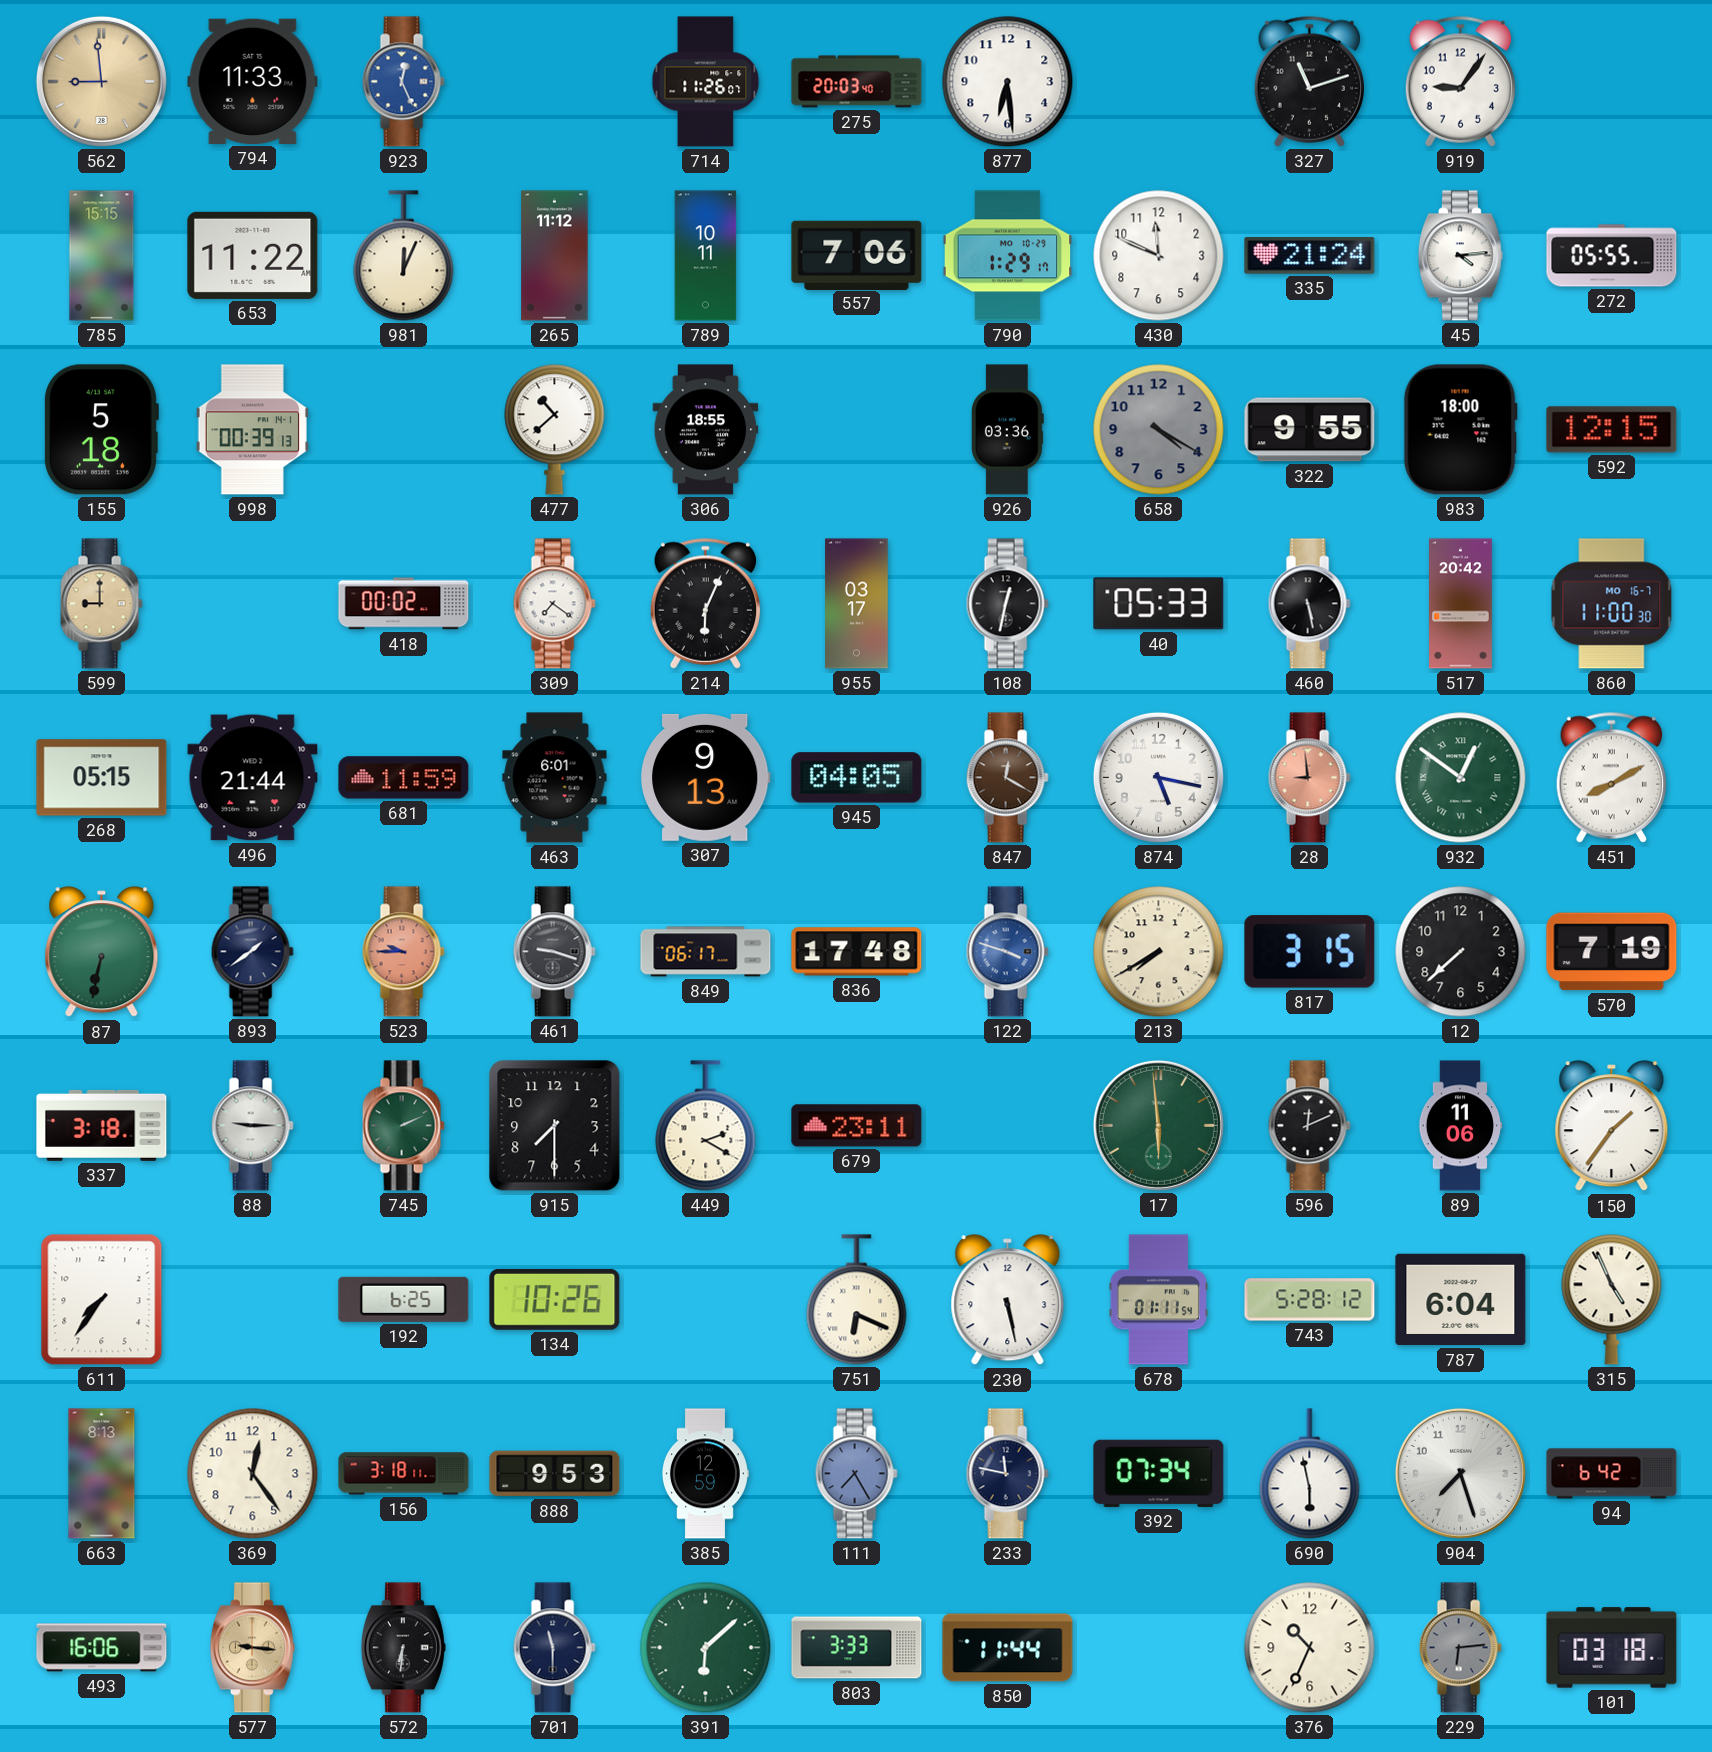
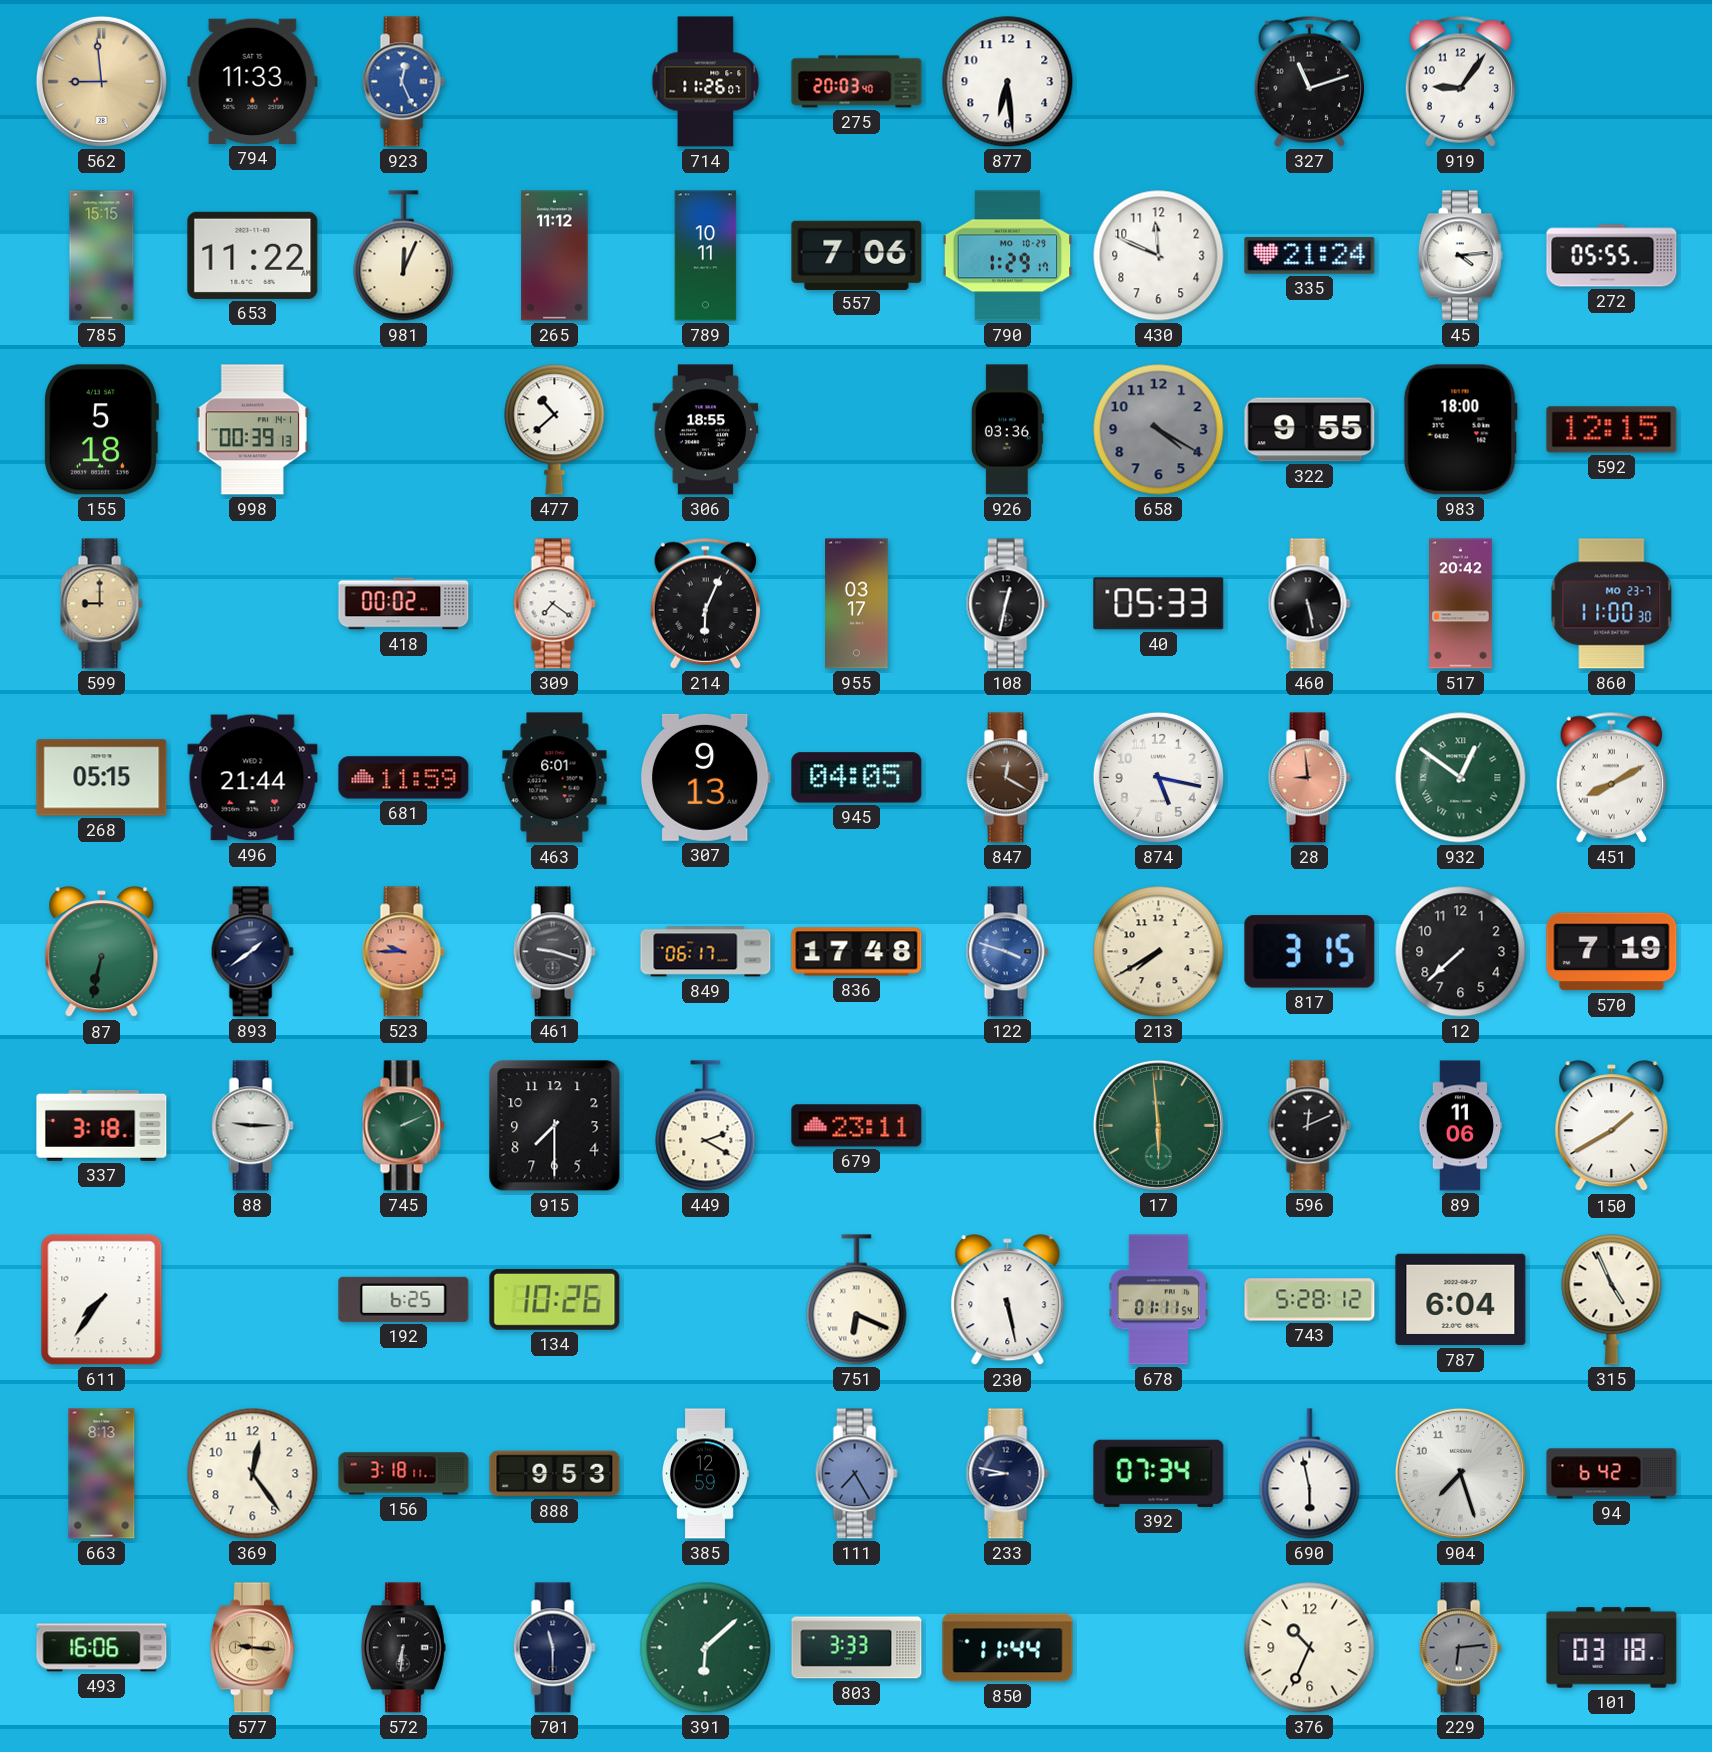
860 date: MO 16-7 -> MO 23-7 (1612, 604)
150: 1:36 -> 1:40 (1612, 1126)
233: 11:47 -> 8:47 (1007, 1474)
